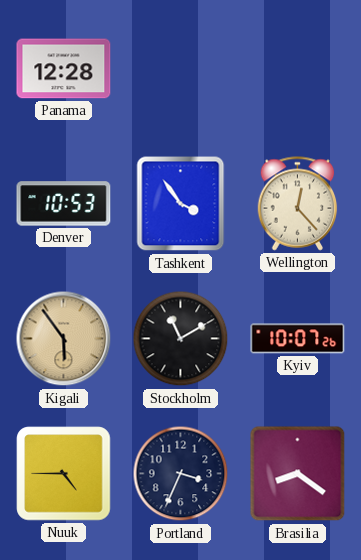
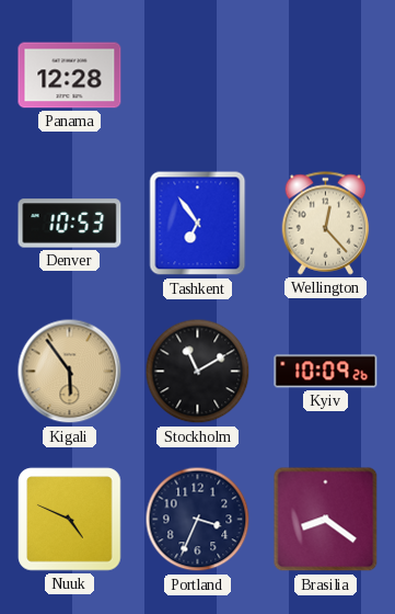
Tashkent: 3:54 -> 6:54 (198, 224)
Kyiv: 10:07 -> 10:09 (326, 372)
Nuuk: 4:45 -> 4:49 (70, 520)
